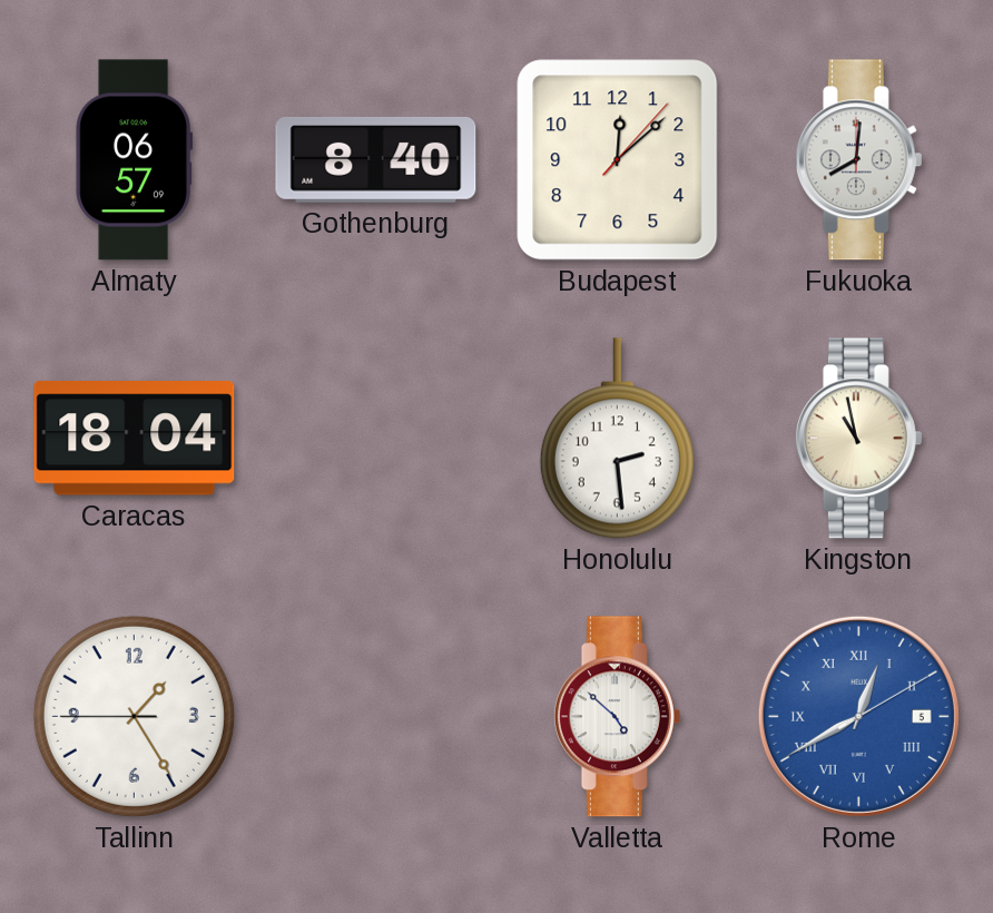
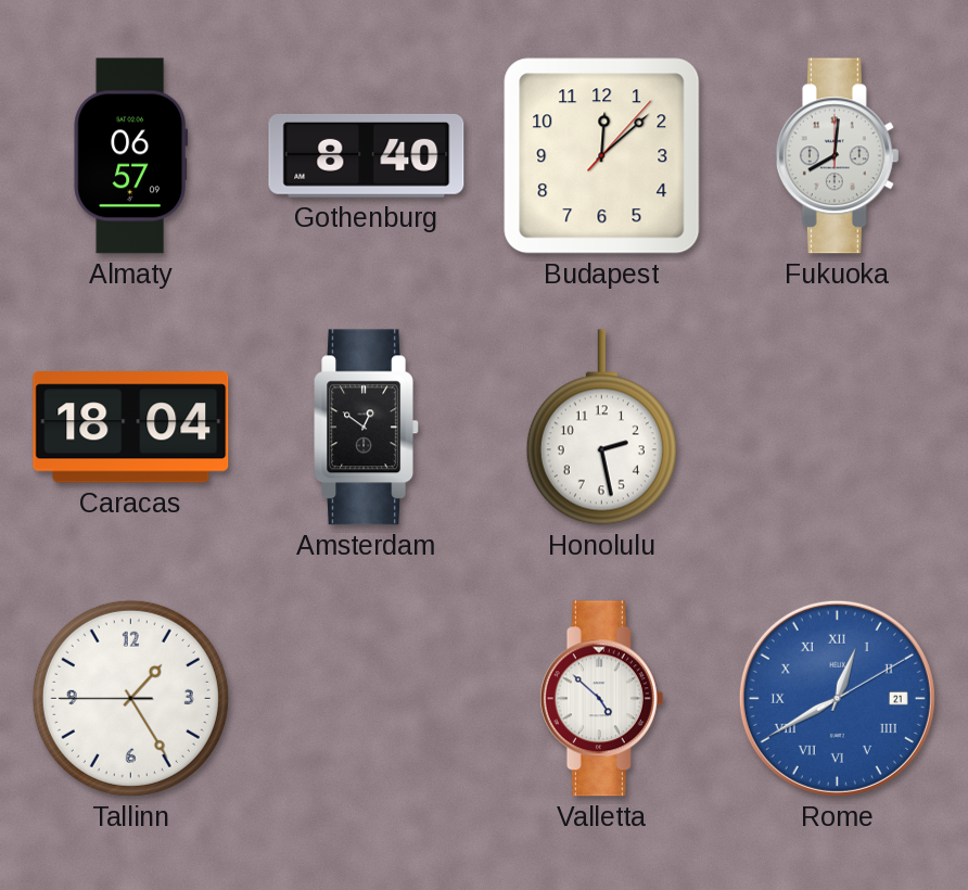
Amsterdam: none -> 12:51 (366, 428)
Honolulu: 2:29 -> 2:28 (601, 428)
Kingston: 10:58 -> none (858, 439)
Rome date: 5 -> 21 (837, 698)
